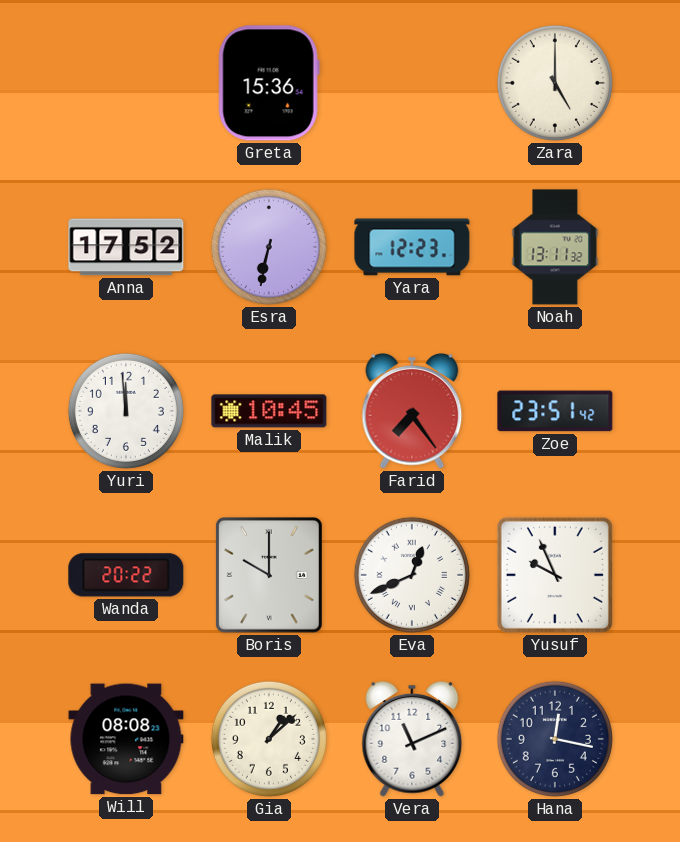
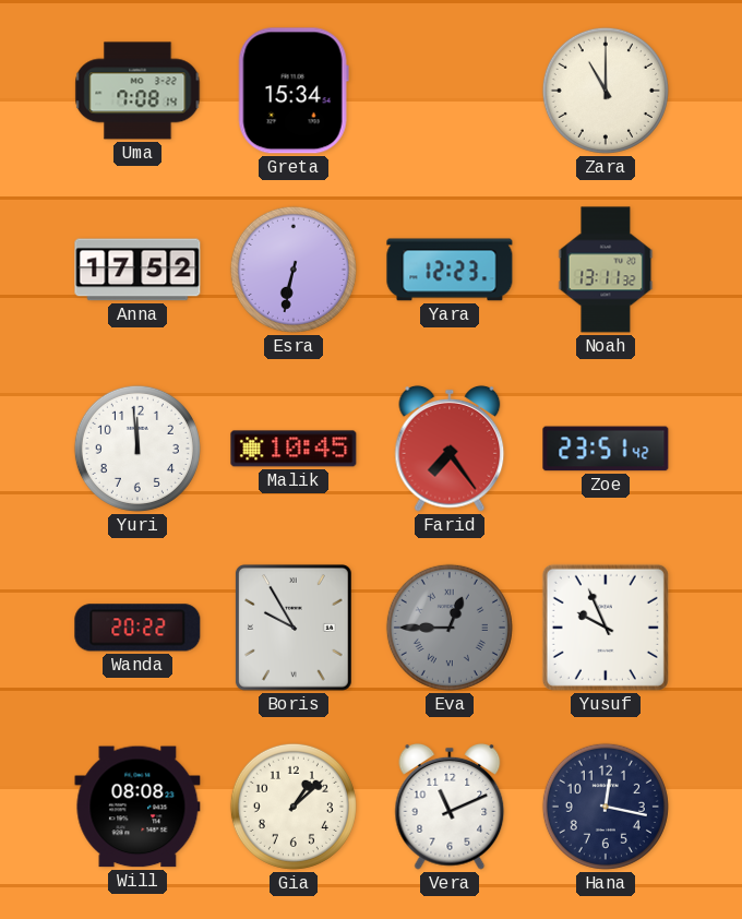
Uma: none -> 7:08 (137, 91)
Greta: 15:36 -> 15:34 (294, 91)
Zara: 5:00 -> 11:00 (606, 91)
Boris: 10:00 -> 9:55 (294, 628)
Eva: 12:41 -> 12:45 (450, 628)
Eva dial: white -> grey (450, 628)
